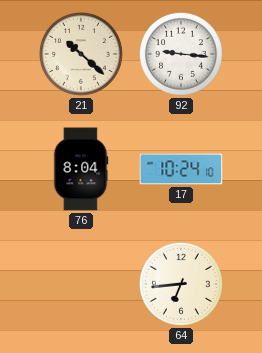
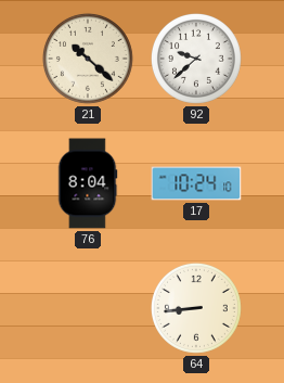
92: 9:16 -> 9:38 (196, 59)
64: 6:44 -> 8:44 (196, 308)
